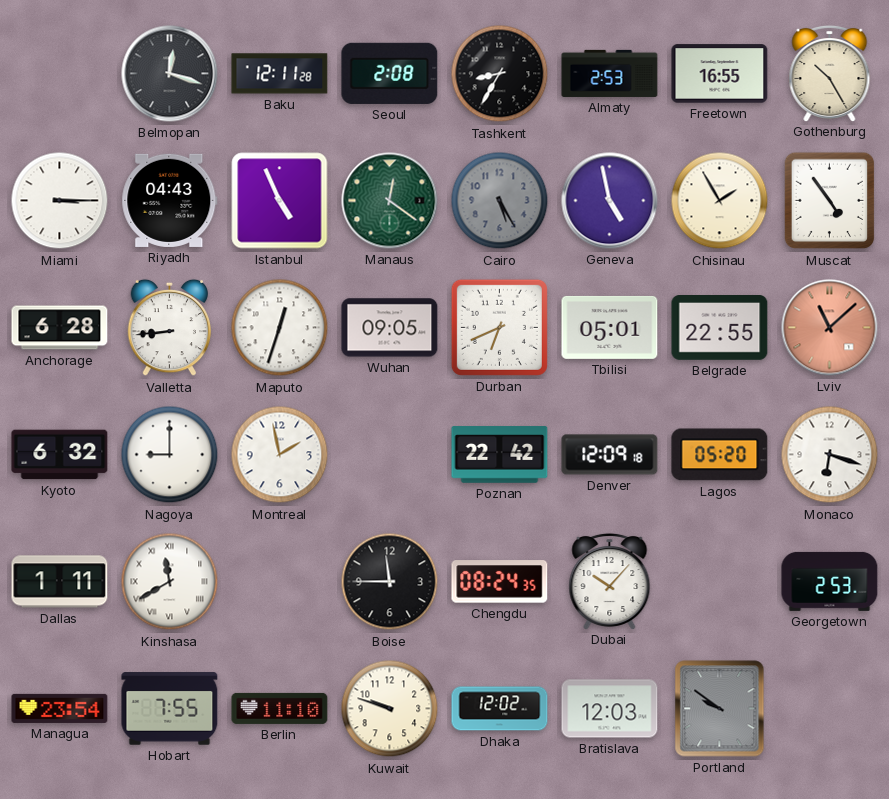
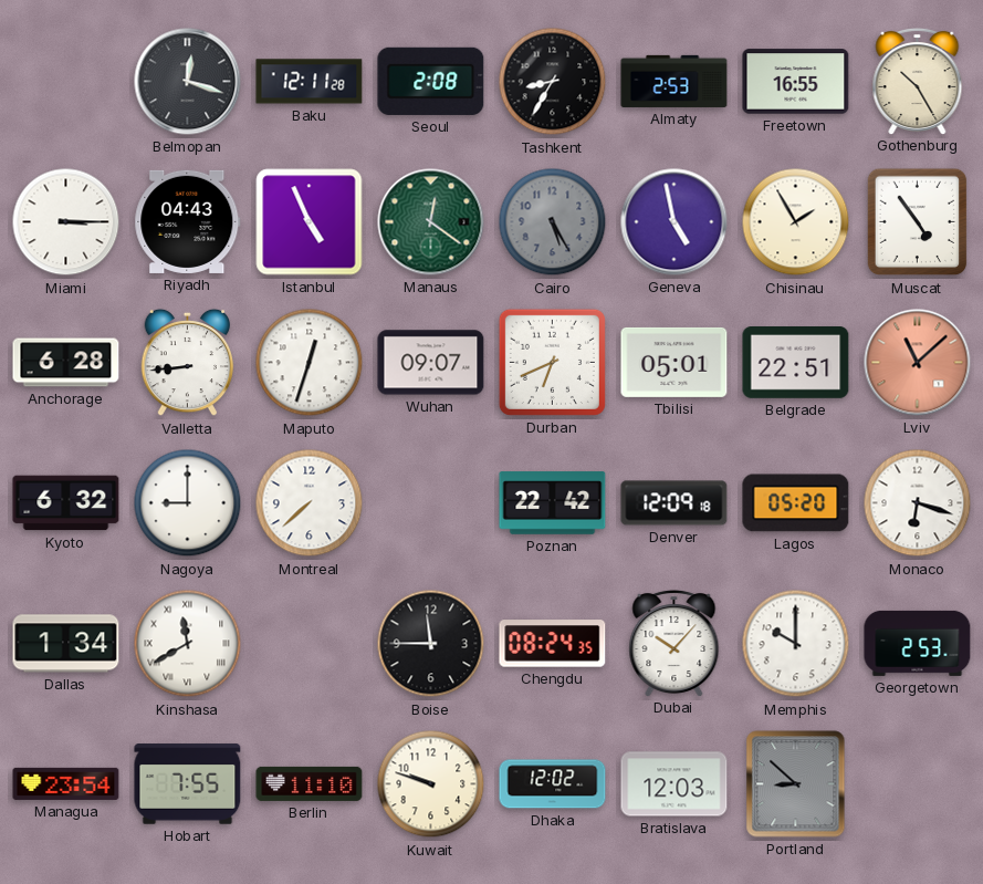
Wuhan: 09:05 -> 09:07 (431, 363)
Belgrade: 22:55 -> 22:51 (796, 363)
Montreal: 1:58 -> 7:38 (310, 503)
Dallas: 1:11 -> 1:34 (66, 644)
Memphis: none -> 10:00 (796, 644)
Portland: 9:51 -> 8:52 (796, 784)
